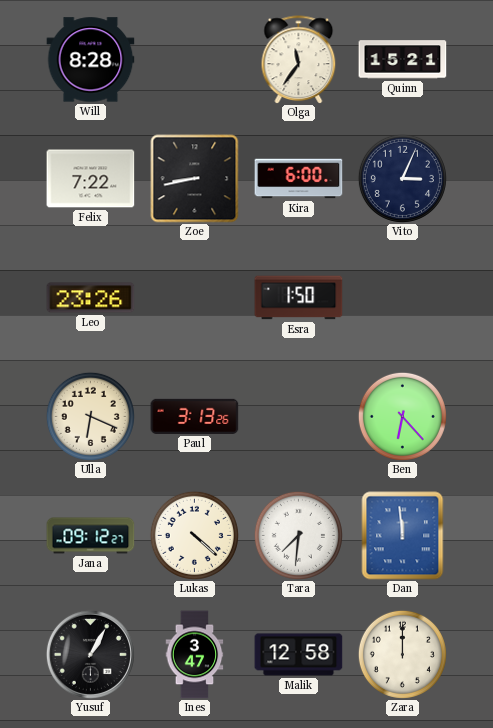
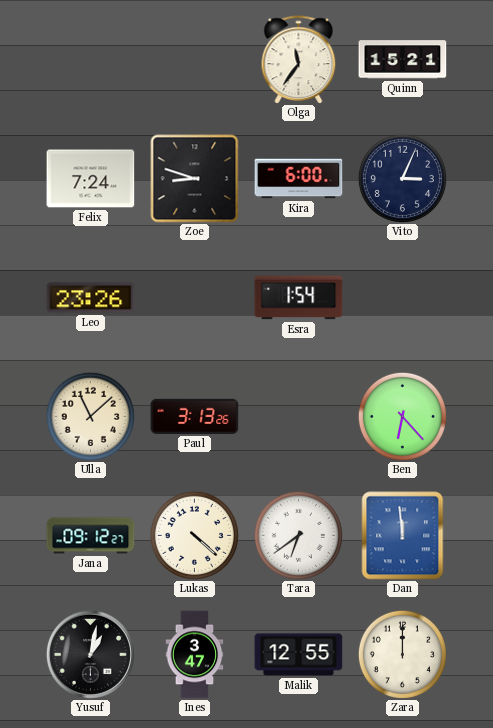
Will: 8:28 -> none (91, 60)
Felix: 7:22 -> 7:24 (91, 179)
Zoe: 8:43 -> 8:48 (195, 179)
Esra: 1:50 -> 1:54 (299, 298)
Ulla: 6:19 -> 11:08 (90, 416)
Tara: 7:31 -> 6:39 (298, 535)
Yusuf: 1:05 -> 1:02 (90, 654)
Malik: 12:58 -> 12:55 (299, 655)
